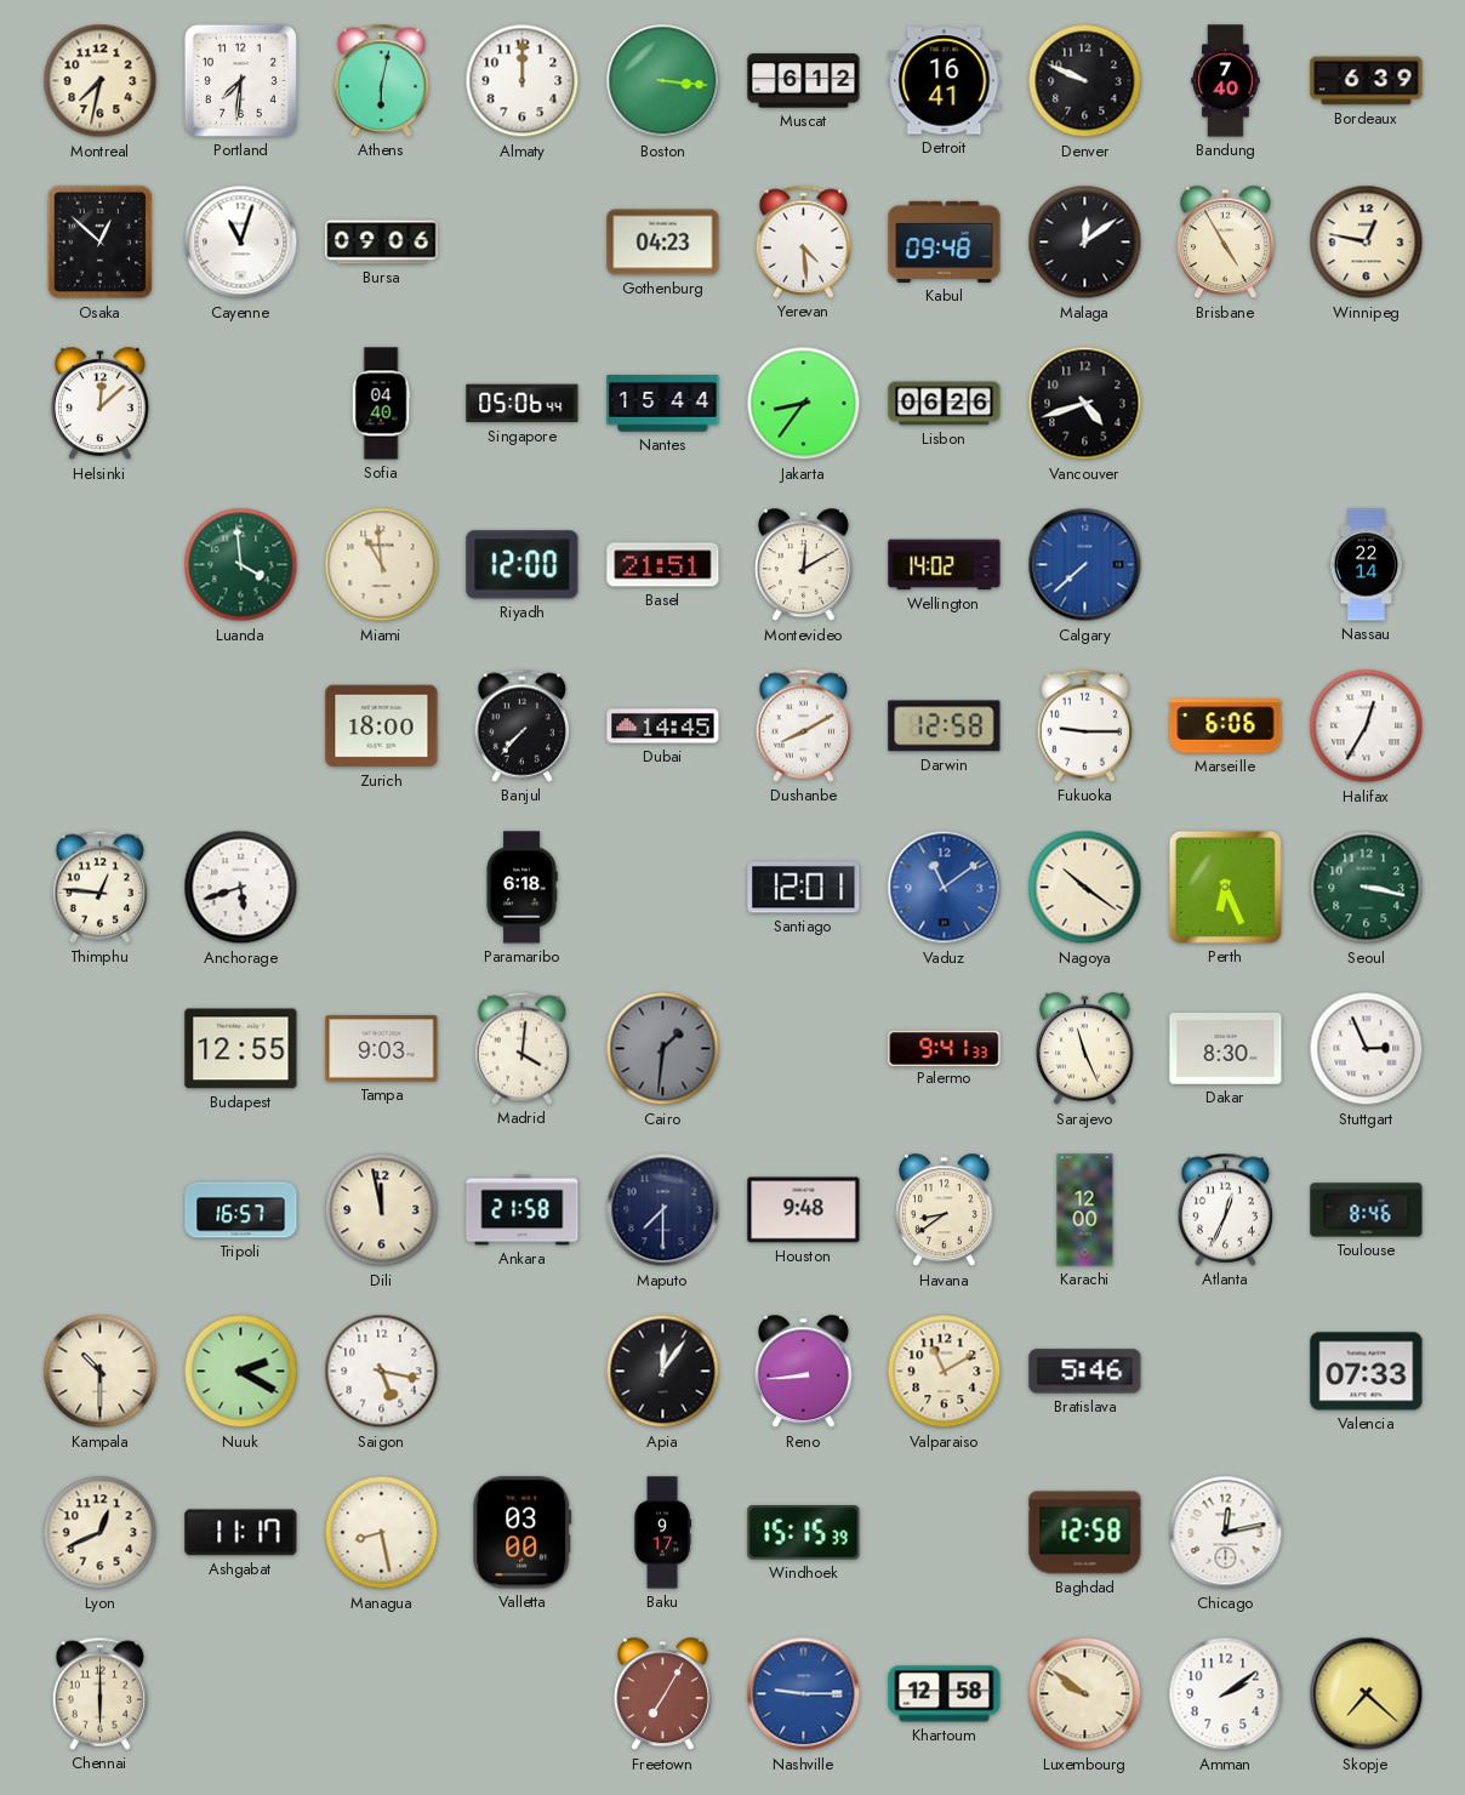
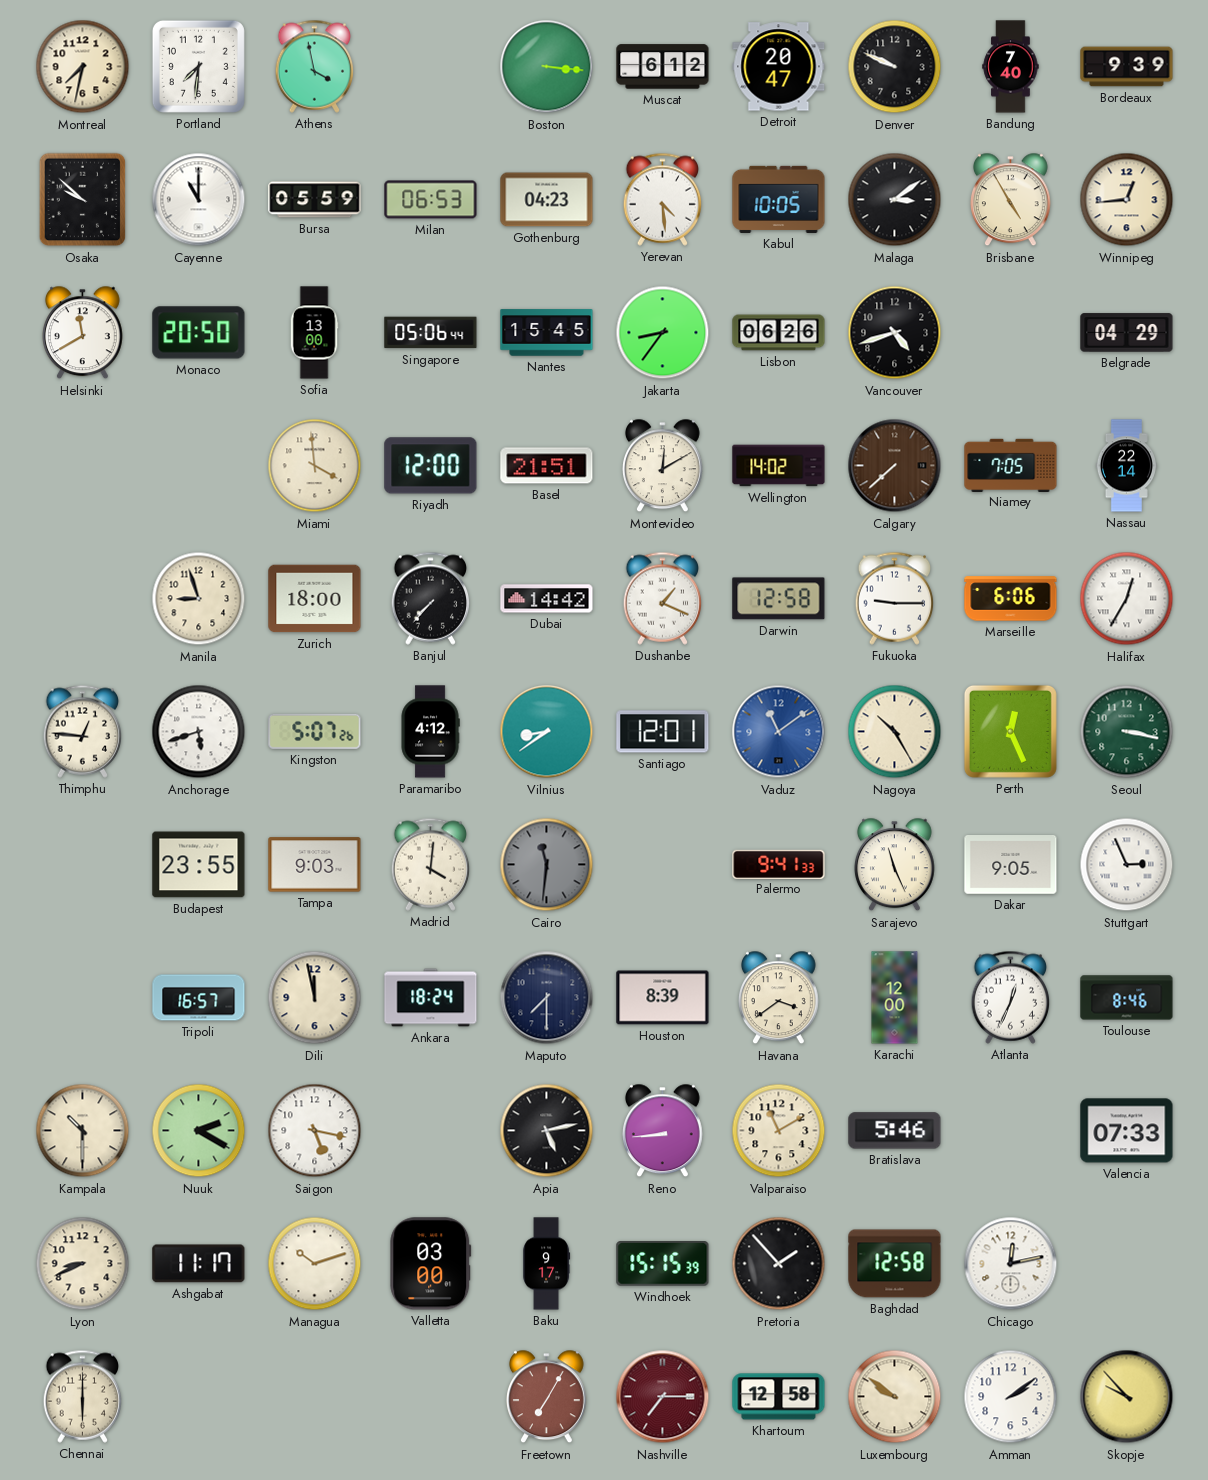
Athens: 6:02 -> 3:58 (315, 66)
Almaty: 12:00 -> none (523, 81)
Detroit: 16:41 -> 20:47 (779, 67)
Bordeaux: 6:39 -> 9:39 (1127, 67)
Osaka: 12:52 -> 9:52 (83, 200)
Cayenne: 11:03 -> 11:00 (199, 200)
Bursa: 09:06 -> 05:59 (315, 200)
Milan: none -> 06:53 (431, 200)
Kabul: 09:48 -> 10:05 (779, 199)
Malaga: 12:09 -> 3:09 (895, 200)
Winnipeg: 12:47 -> 12:44 (1127, 200)
Helsinki: 12:08 -> 11:40 (82, 333)
Monaco: none -> 20:50 (199, 333)
Sofia: 04:40 -> 13:00 (314, 333)
Nantes: 15:44 -> 15:45 (547, 333)
Belgrade: none -> 04:29 (1127, 333)
Luanda: 3:59 -> none (241, 565)
Miami: 10:59 -> 3:59 (315, 466)
Calgary dial: blue -> brown (895, 466)
Niamey: none -> 7:05 (1011, 465)
Manila: none -> 8:57 (199, 599)
Dubai: 14:45 -> 14:42 (547, 599)
Dushanbe: 8:10 -> 1:19 (663, 598)
Kingston: none -> 5:07 (315, 731)
Paramaribo: 6:18 -> 4:12 (430, 732)
Vilnius: none -> 8:39 (547, 732)
Nagoya: 10:21 -> 10:25 (895, 732)
Perth: 6:26 -> 12:26 (1010, 731)
Budapest: 12:55 -> 23:55 (199, 865)
Cairo: 1:31 -> 11:31 (547, 865)
Dakar: 8:30 -> 9:05 (1011, 865)
Ankara: 21:58 -> 18:24 (431, 998)
Houston: 9:48 -> 8:39 (663, 998)
Havana: 8:39 -> 3:39 (778, 998)
Apia: 12:06 -> 5:13 (547, 1131)
Lyon: 12:41 -> 8:41 (83, 1264)
Managua: 8:28 -> 10:12 (315, 1264)
Pretoria: none -> 1:53 (779, 1264)
Nashville: 9:15 -> 7:15 (663, 1397)
Nashville dial: blue -> burgundy (663, 1397)
Skopje: 7:22 -> 9:53 (1127, 1397)
